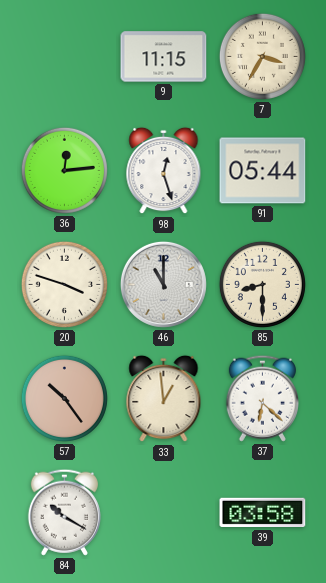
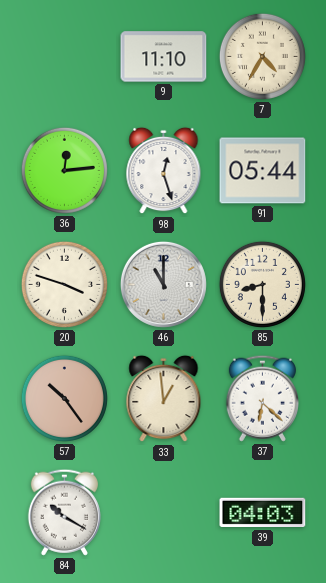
9: 11:15 -> 11:10 (164, 57)
7: 3:35 -> 4:35 (262, 56)
39: 03:58 -> 04:03 (263, 513)
